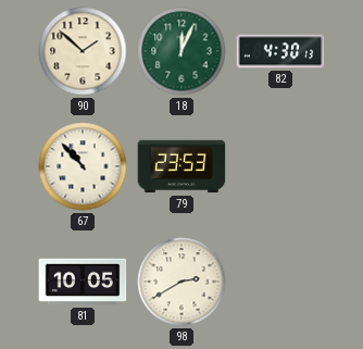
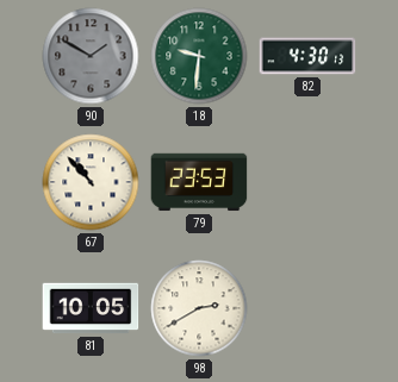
90: 1:52 -> 1:50 (91, 56)
90 dial: cream -> grey (91, 56)
18: 12:04 -> 9:31 (199, 56)
